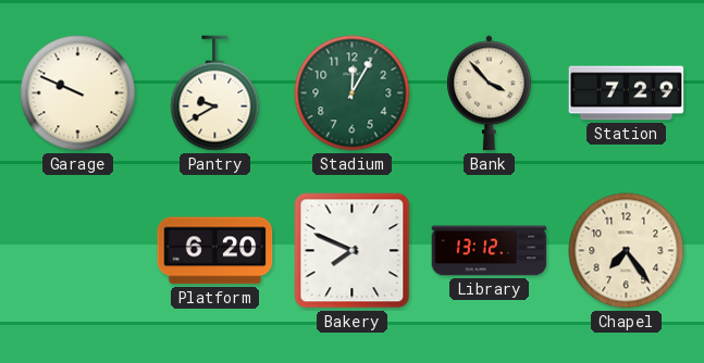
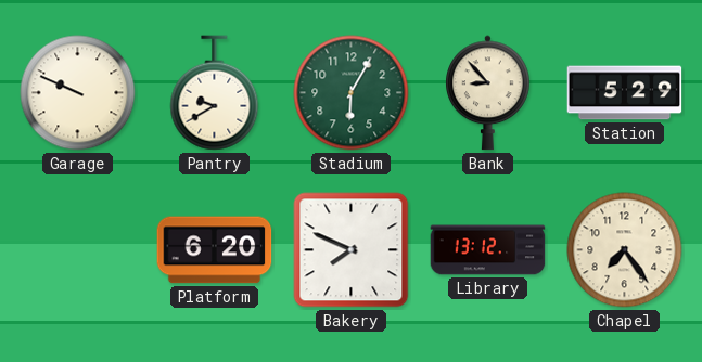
Stadium: 12:05 -> 6:05 (352, 93)
Bank: 3:53 -> 8:53 (488, 93)
Station: 7:29 -> 5:29 (625, 93)
